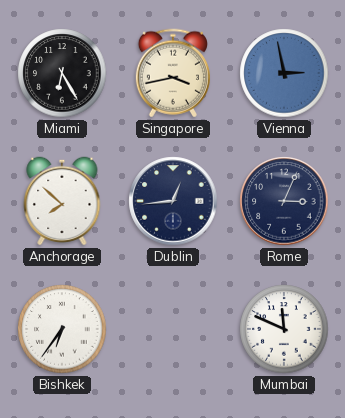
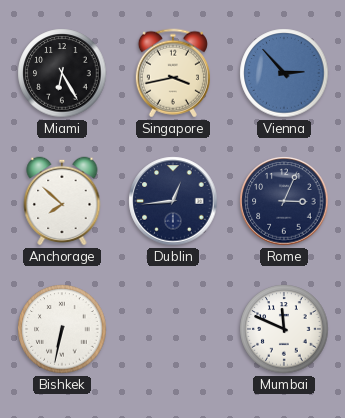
Vienna: 2:58 -> 2:53 (284, 73)
Bishkek: 6:36 -> 6:32 (62, 329)
